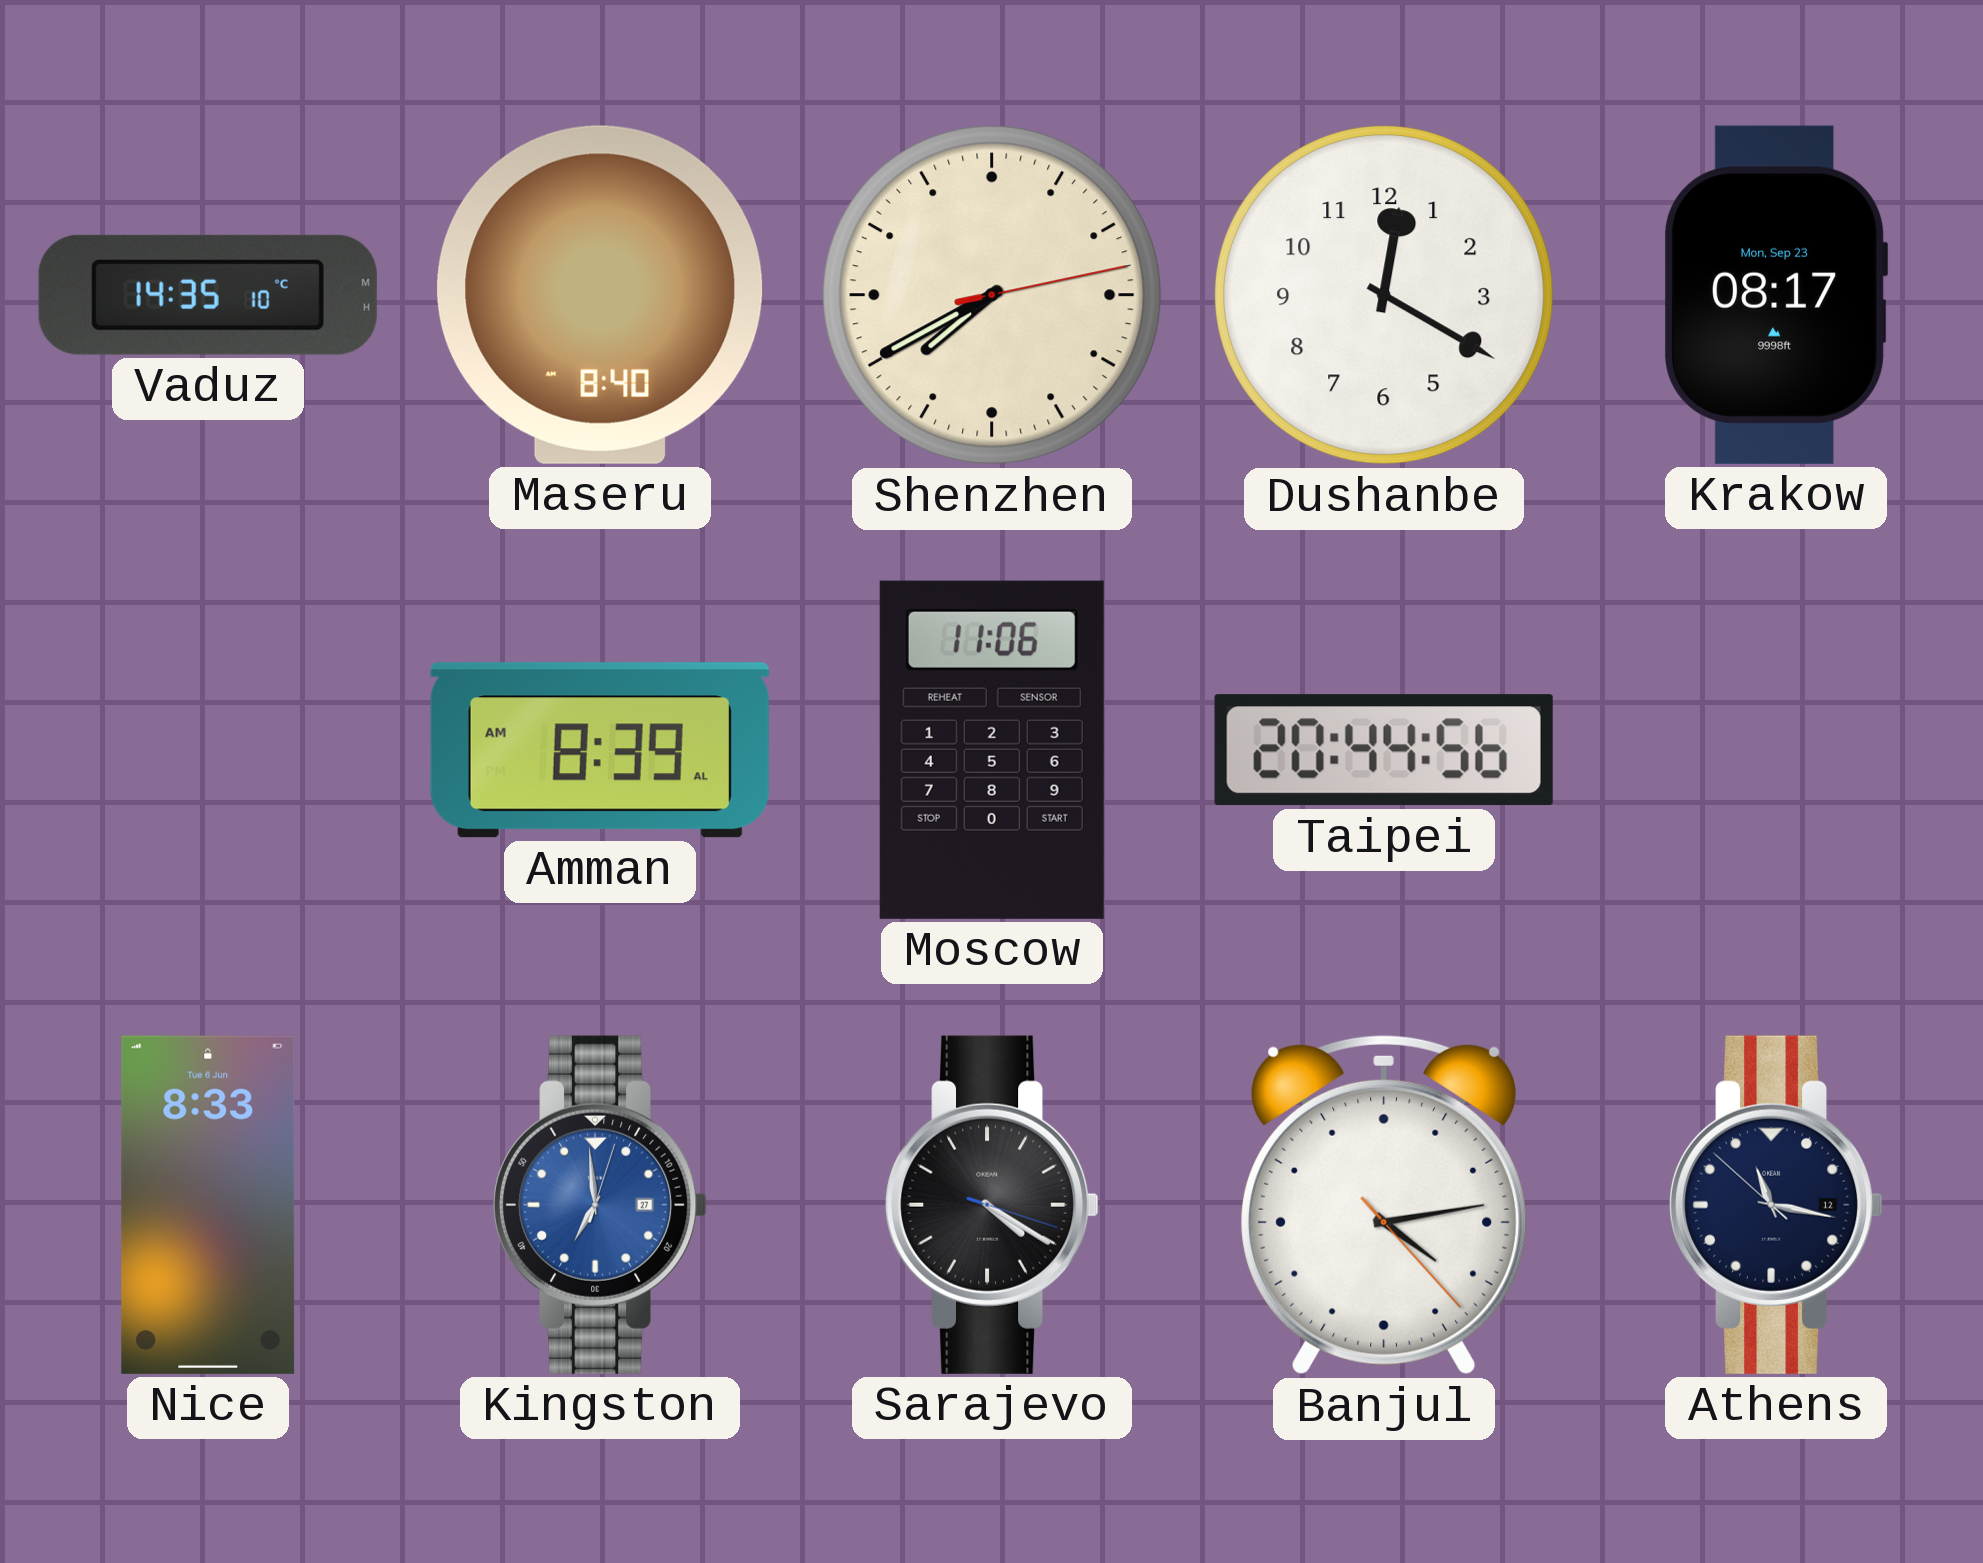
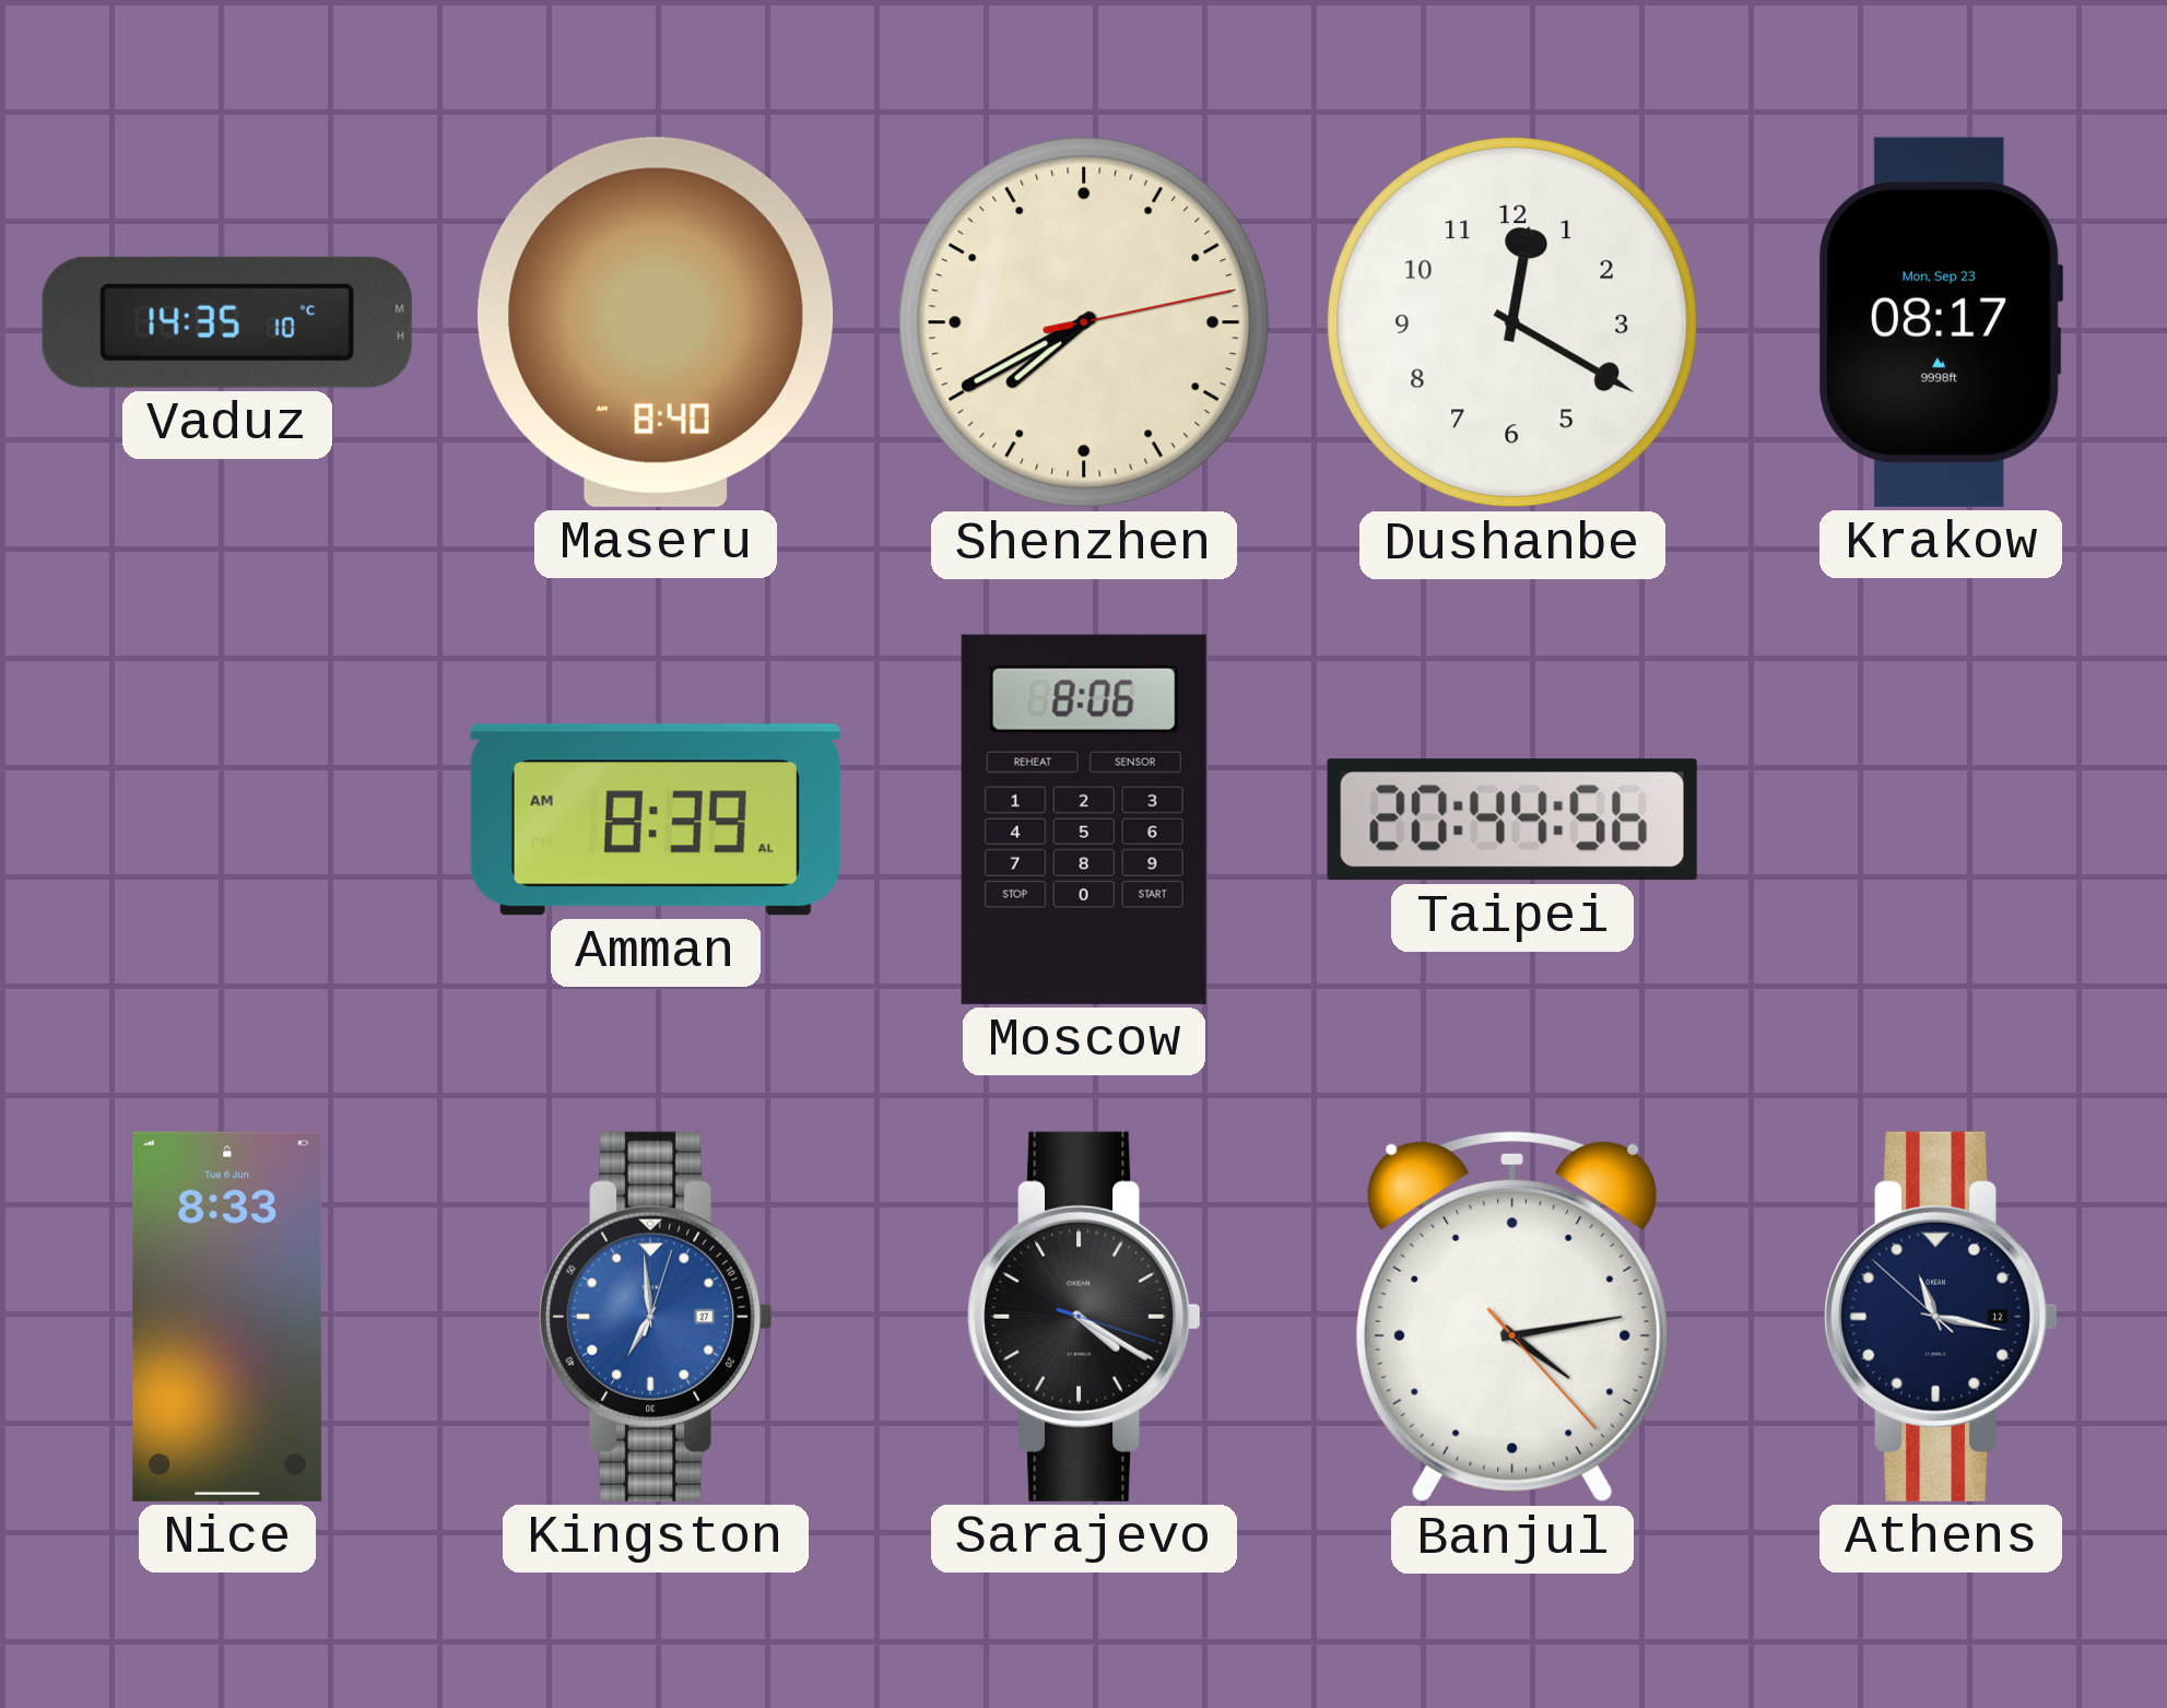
Moscow: 11:06 -> 8:06 (1084, 820)
